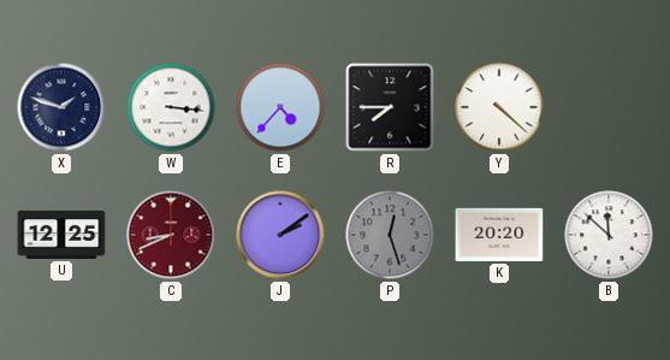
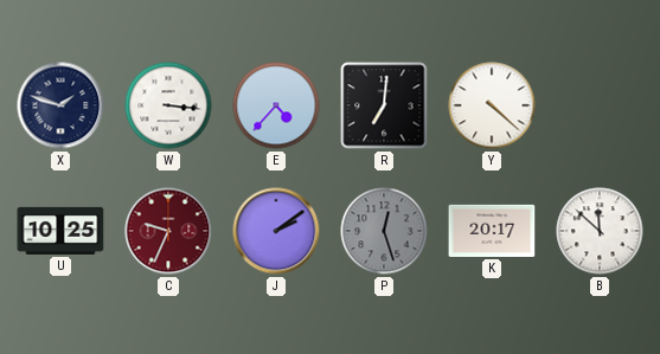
R: 7:45 -> 7:01 (384, 105)
U: 12:25 -> 10:25 (60, 231)
C: 8:41 -> 9:34 (168, 231)
K: 20:20 -> 20:17 (492, 231)
